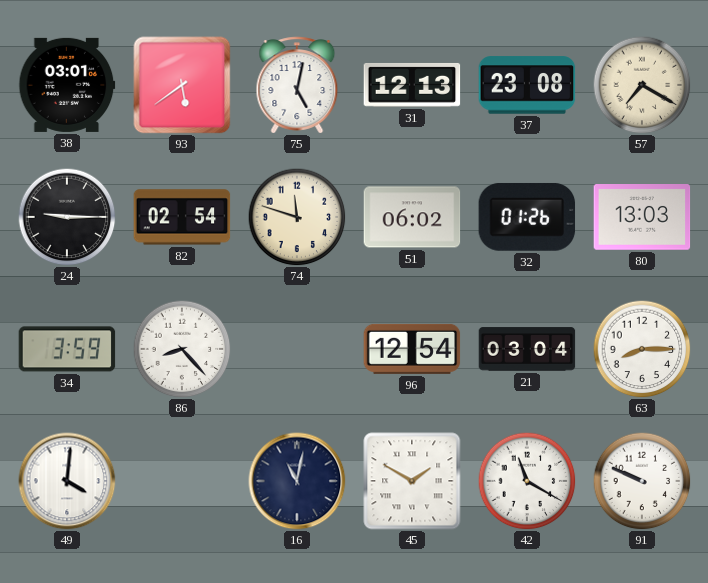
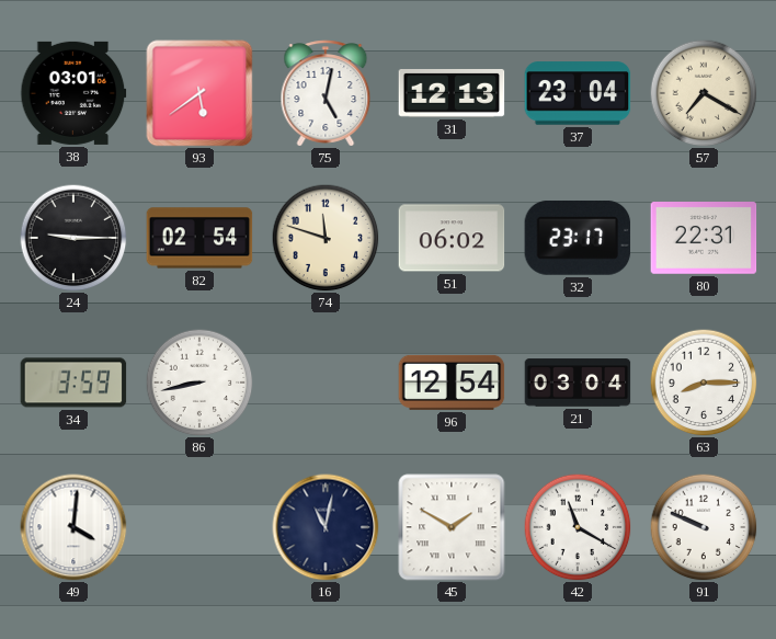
37: 23:08 -> 23:04 (578, 93)
32: 01:26 -> 23:17 (578, 238)
80: 13:03 -> 22:31 (704, 238)
86: 8:23 -> 8:43 (199, 383)
